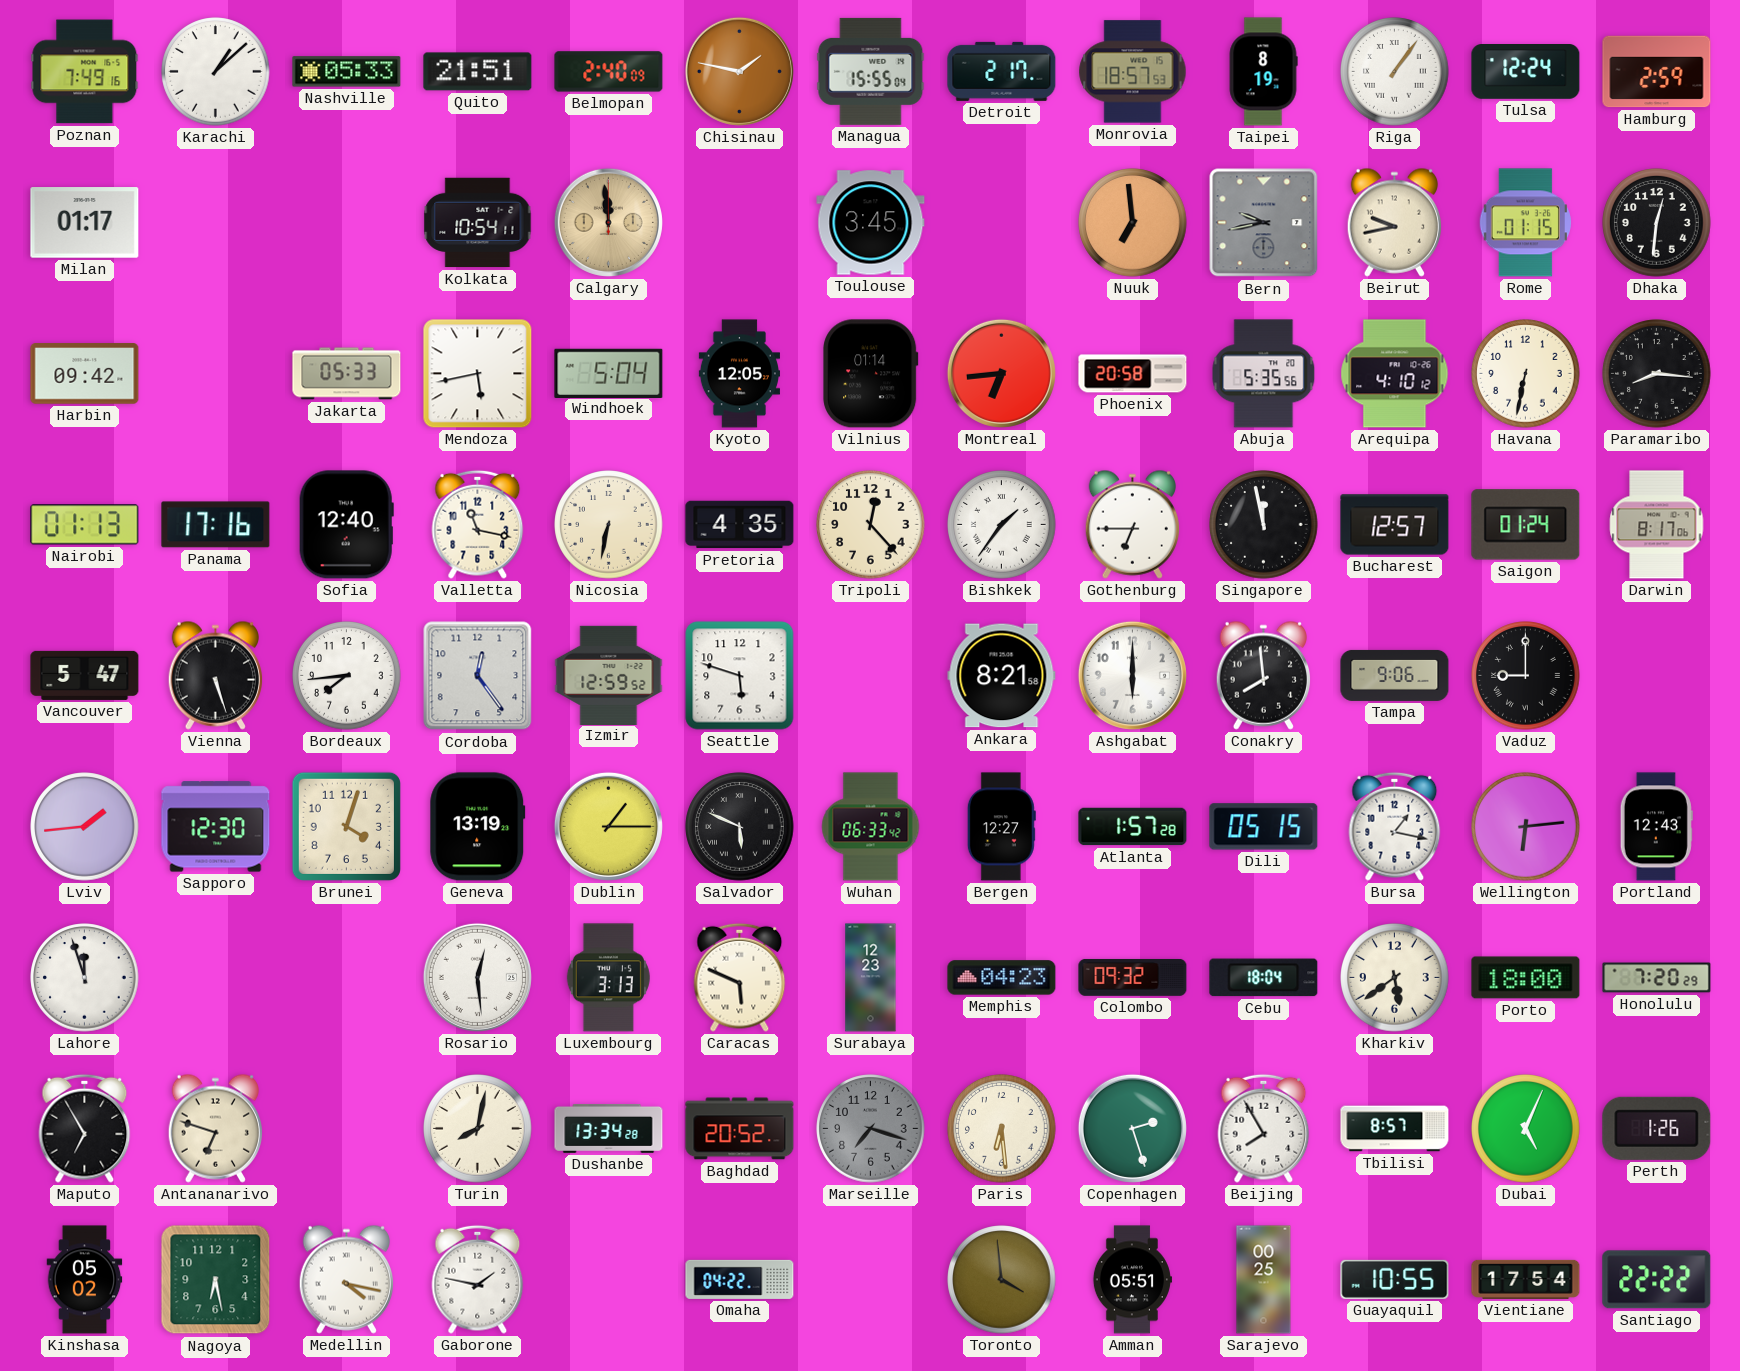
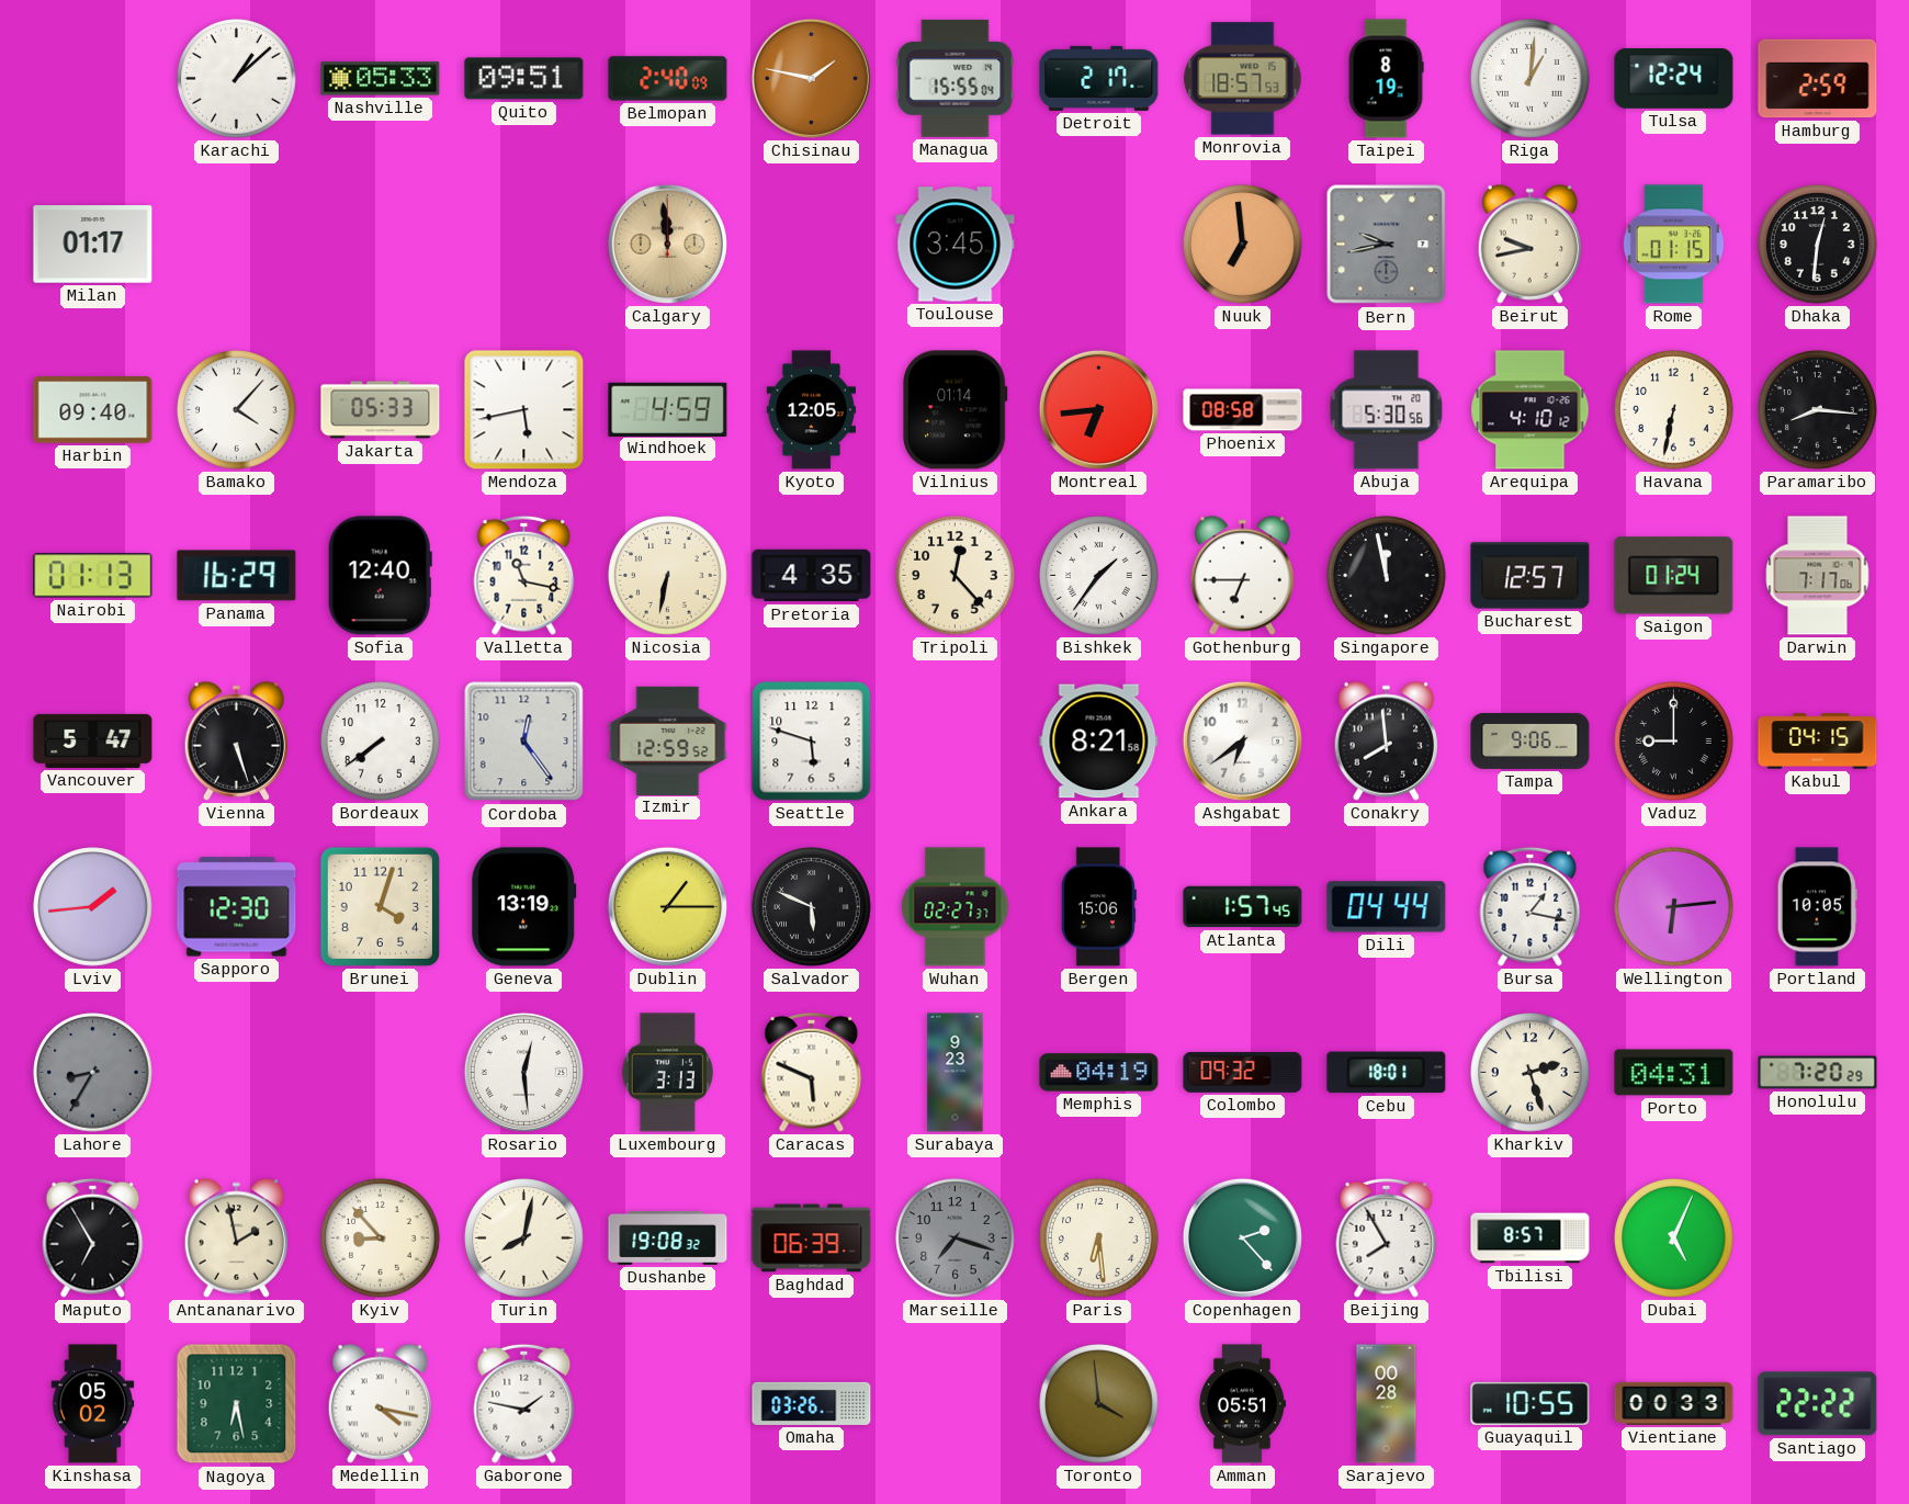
Poznan: 7:49 -> none (85, 72)
Quito: 21:51 -> 09:51 (524, 79)
Riga: 1:06 -> 1:01 (1530, 79)
Kolkata: 10:54 -> none (478, 223)
Harbin: 09:42 -> 09:40 (93, 410)
Bamako: none -> 4:07 (237, 410)
Windhoek: 5:04 -> 4:59 (668, 409)
Phoenix: 20:58 -> 08:58 (1243, 410)
Abuja: 5:35 -> 5:30 (1387, 410)
Panama: 17:16 -> 16:29 (237, 576)
Darwin: 8:17 -> 7:17 (1818, 576)
Bordeaux: 7:44 -> 7:39 (381, 742)
Ashgabat: 6:00 -> 6:39 (1242, 740)
Kabul: none -> 04:15 (1818, 742)
Wuhan: 06:33 -> 02:27 (956, 907)
Bergen: 12:27 -> 15:06 (1098, 907)
Atlanta: 1:57:28 -> 1:57:45 (1243, 907)
Dili: 05:15 -> 04:44 (1387, 907)
Portland: 12:43 -> 10:05 (1817, 907)
Lahore: 11:57 -> 8:35 (93, 1073)
Lahore dial: white -> grey (93, 1073)
Surabaya: 12:23 -> 9:23 (956, 1073)
Memphis: 04:23 -> 04:19 (1099, 1073)
Cebu: 18:04 -> 18:01 (1387, 1073)
Kharkiv: 5:39 -> 2:27 (1530, 1073)
Porto: 18:00 -> 04:31 (1674, 1073)
Antananarivo: 6:48 -> 1:58 (236, 1237)
Kyiv: none -> 8:53 (381, 1239)
Dushanbe: 13:34 -> 19:08 (668, 1237)
Baghdad: 20:52 -> 06:39 (812, 1239)
Copenhagen: 2:27 -> 2:23 (1242, 1237)
Perth: 1:26 -> none (1657, 1128)
Omaha: 04:22 -> 03:26 (812, 1403)
Sarajevo: 00:25 -> 00:28 (1387, 1404)
Vientiane: 17:54 -> 00:33 (1674, 1403)
